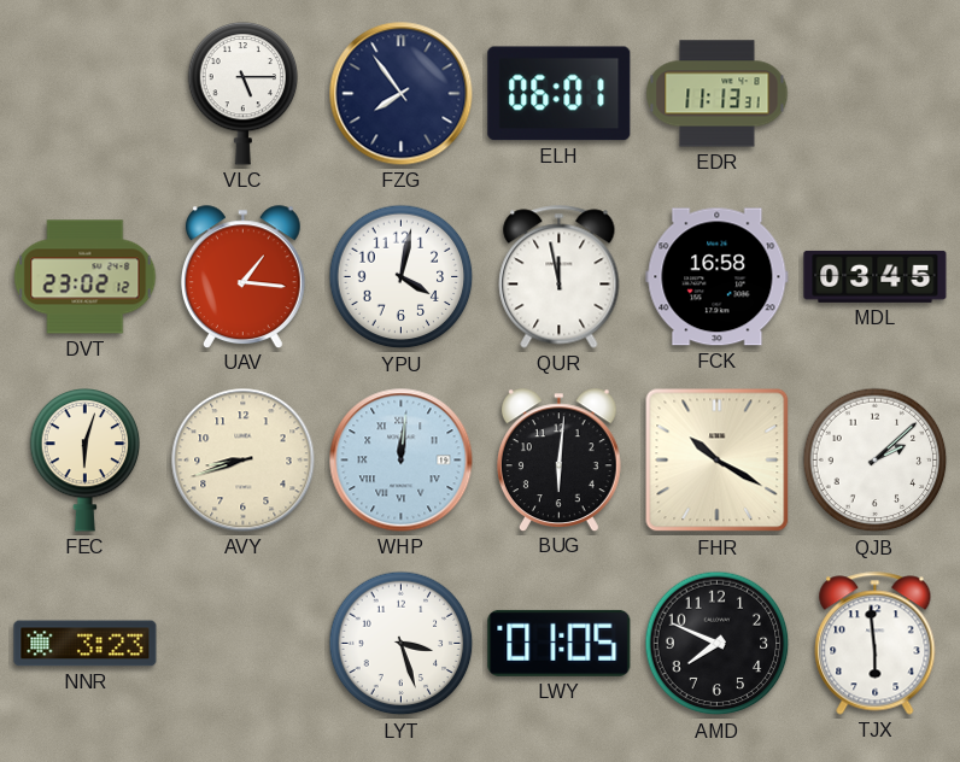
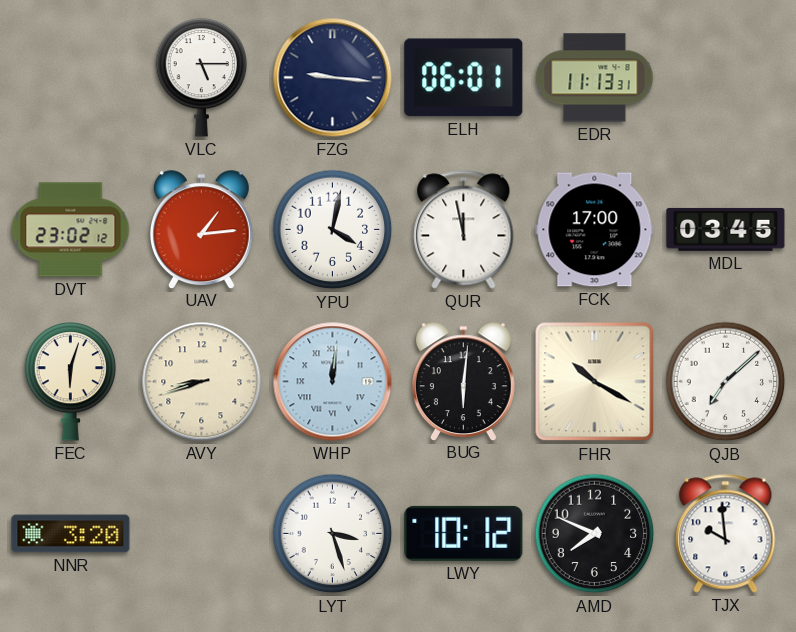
FZG: 7:54 -> 9:16 (333, 78)
UAV: 1:16 -> 1:14 (201, 229)
FCK: 16:58 -> 17:00 (595, 230)
QJB: 2:08 -> 7:08 (726, 382)
NNR: 3:23 -> 3:20 (71, 534)
LWY: 01:05 -> 10:12 (464, 533)
TJX: 5:59 -> 9:59 (726, 534)
